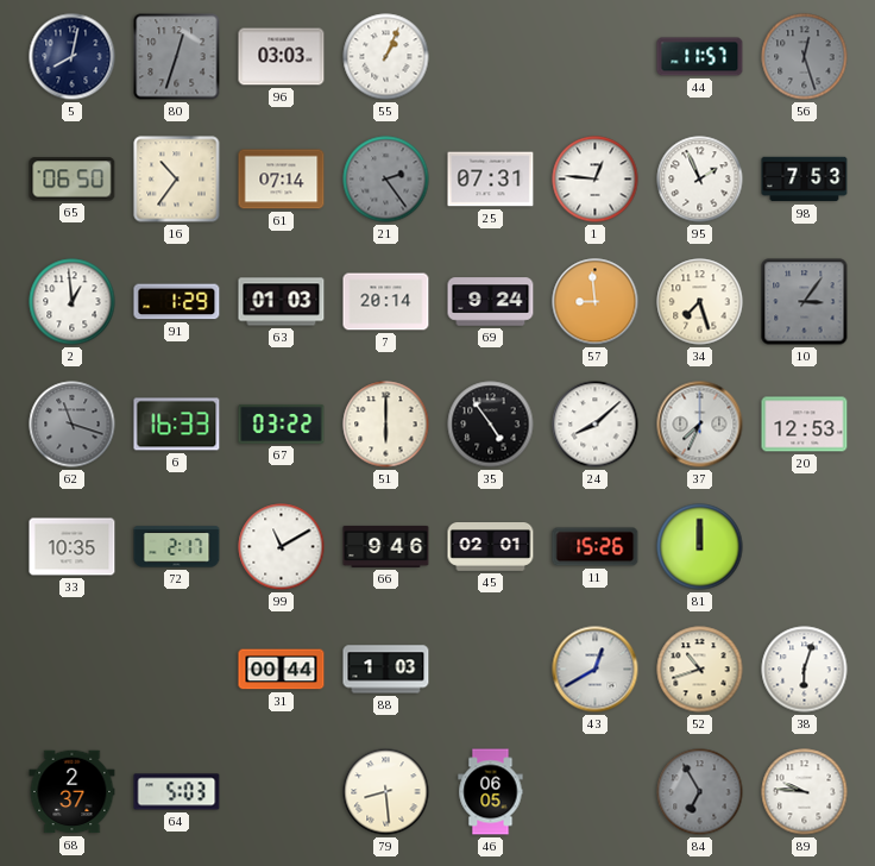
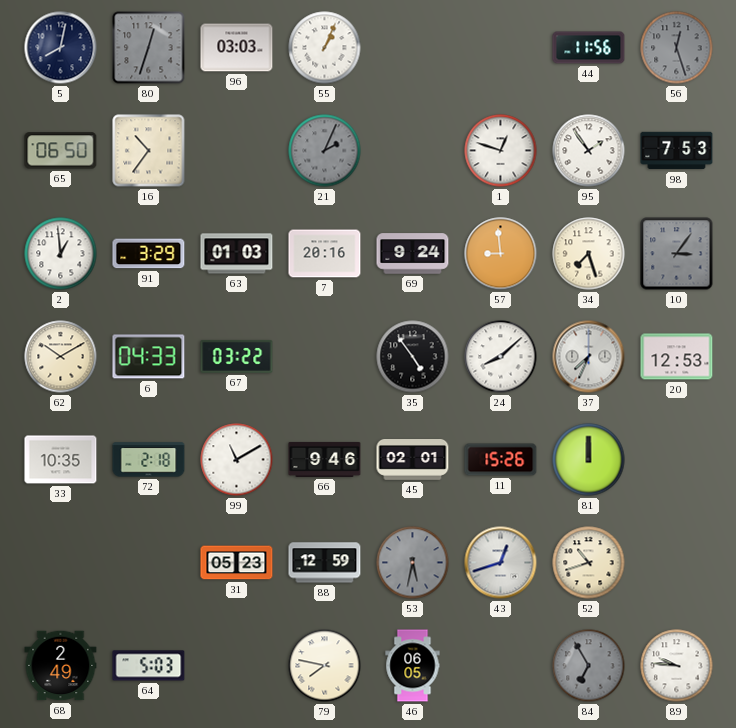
44: 11:57 -> 11:56 (589, 48)
61: 07:14 -> none (282, 180)
21: 2:24 -> 2:04 (325, 151)
25: 07:31 -> none (491, 180)
1: 12:46 -> 12:48 (501, 151)
95: 1:56 -> 1:54 (589, 151)
91: 1:29 -> 3:29 (149, 254)
7: 20:14 -> 20:16 (325, 254)
62: 11:18 -> 10:10 (61, 357)
62 dial: grey -> cream (61, 357)
6: 16:33 -> 04:33 (149, 357)
51: 6:00 -> none (386, 425)
72: 2:17 -> 2:18 (149, 460)
31: 00:44 -> 05:23 (237, 563)
88: 1:03 -> 12:59 (325, 563)
53: none -> 5:32 (413, 563)
43: 12:40 -> 12:42 (501, 563)
38: 6:03 -> none (805, 670)
68: 2:37 -> 2:49 (61, 666)
79: 8:29 -> 7:47 (325, 666)
